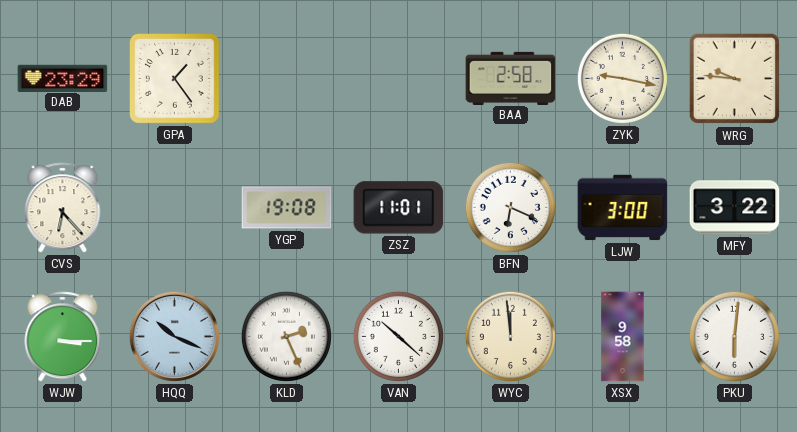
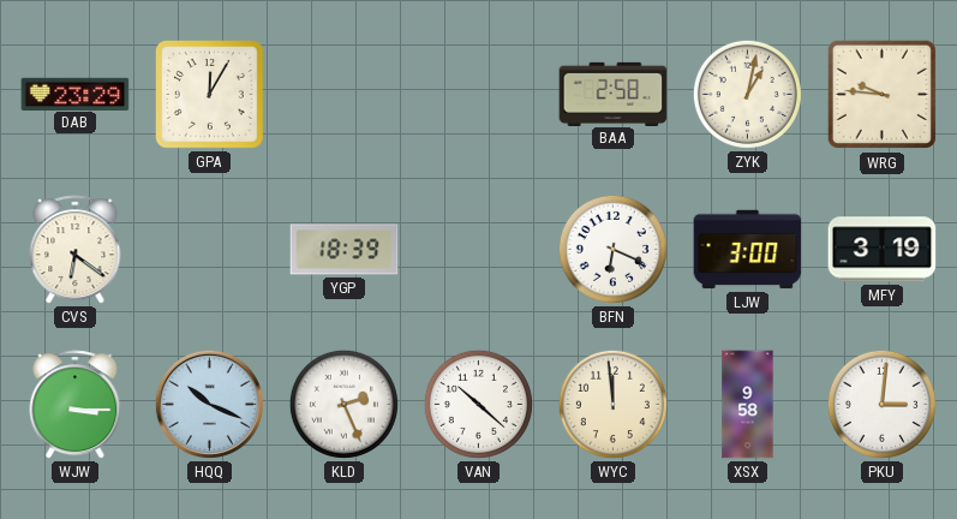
GPA: 1:24 -> 12:05 (210, 95)
ZYK: 9:17 -> 1:02 (747, 94)
CVS: 6:23 -> 6:21 (76, 250)
YGP: 19:08 -> 18:39 (345, 250)
ZSZ: 11:01 -> none (399, 208)
MFY: 3:22 -> 3:19 (883, 250)
PKU: 6:01 -> 3:01 (881, 404)
